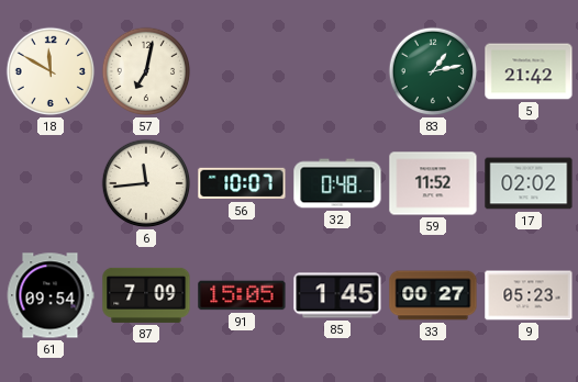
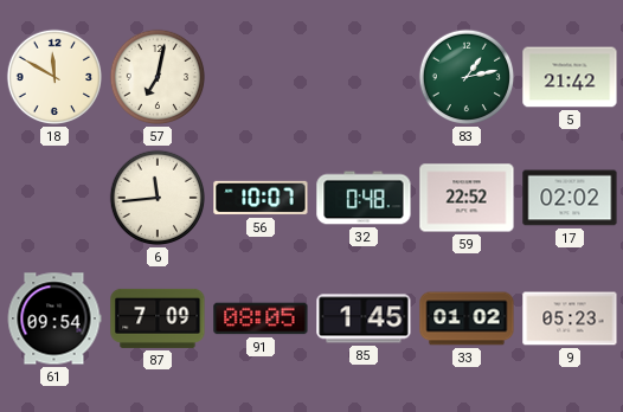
59: 11:52 -> 22:52 (467, 198)
91: 15:05 -> 08:05 (261, 318)
33: 00:27 -> 01:02 (467, 318)
